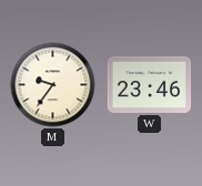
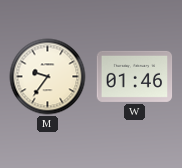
W: 23:46 -> 01:46 (135, 76)
